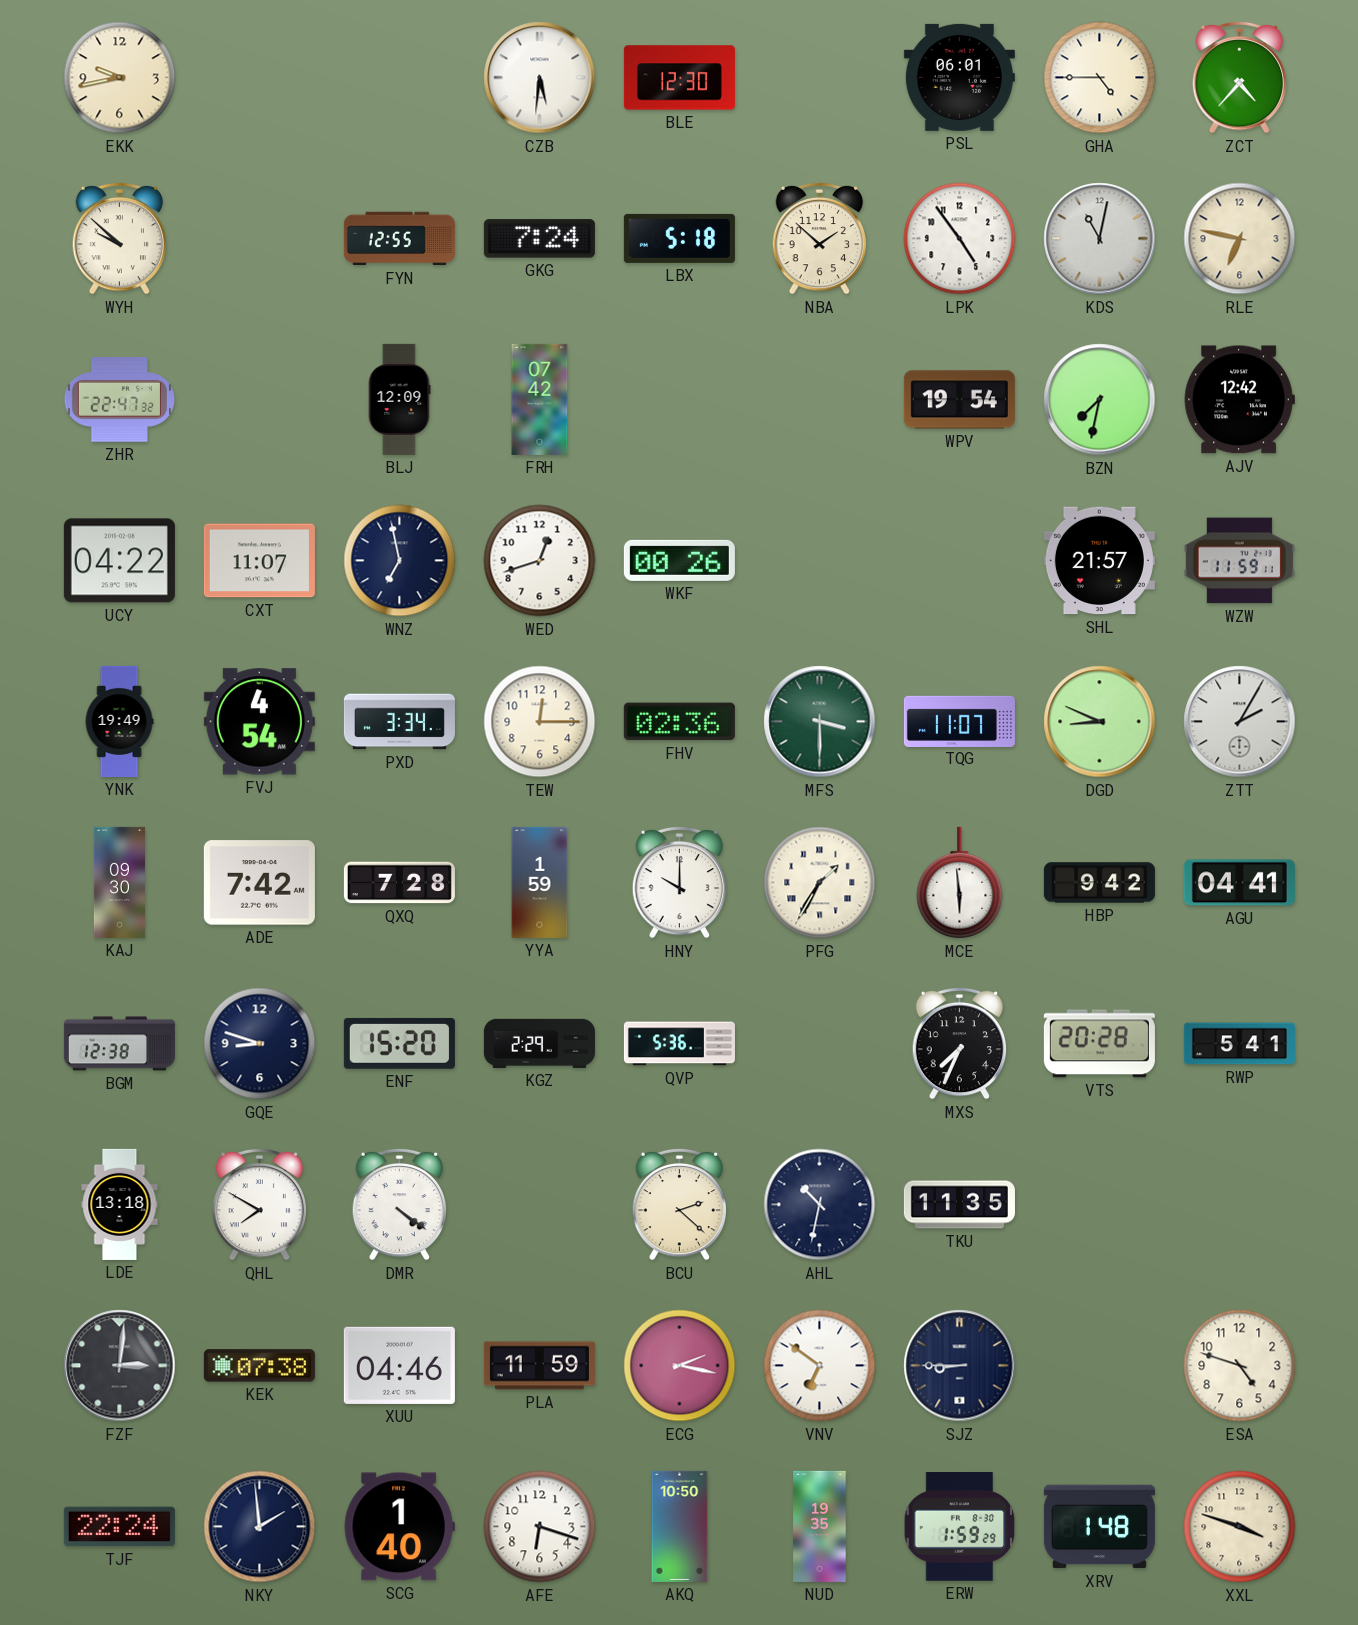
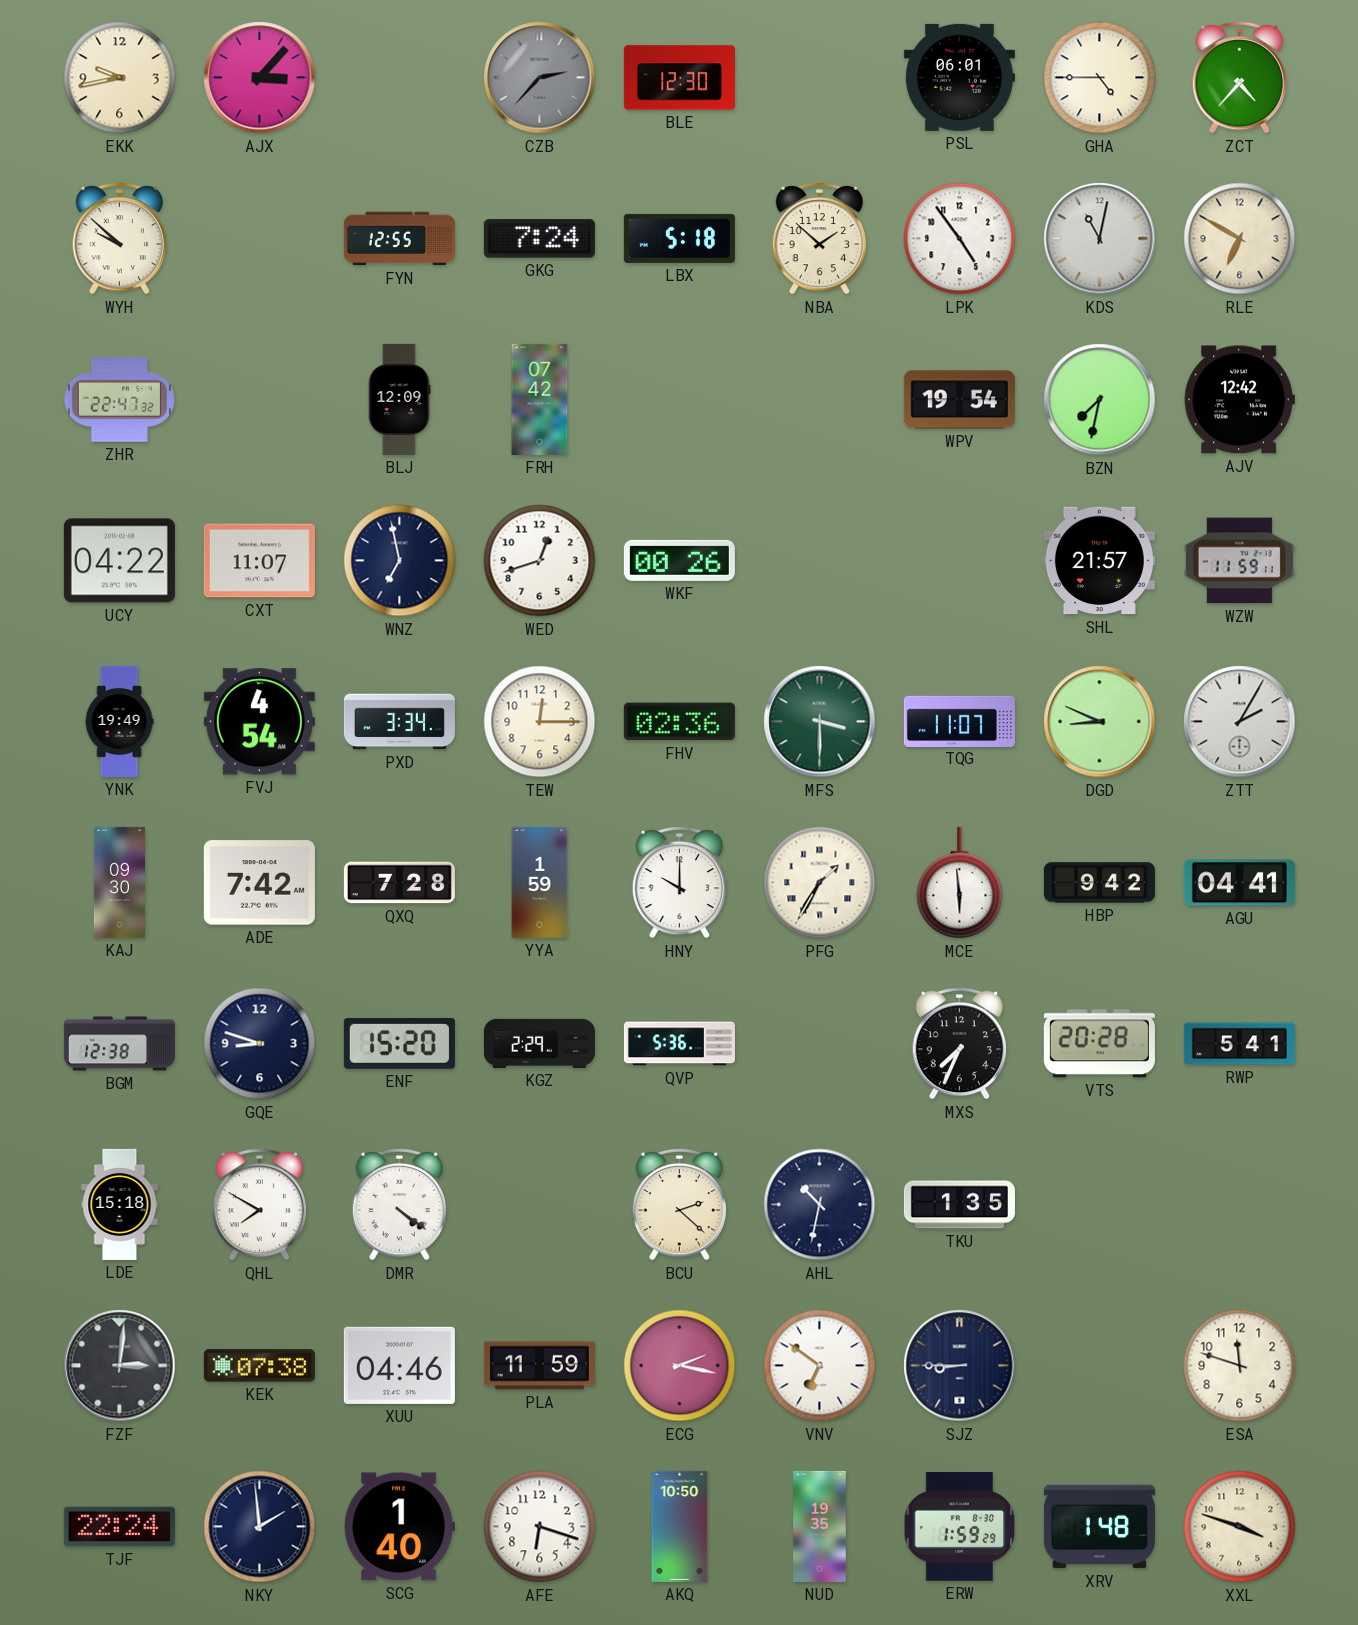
AJX: none -> 3:07 (260, 78)
CZB: 5:31 -> 2:37 (540, 78)
CZB dial: white -> grey (540, 78)
RLE: 6:47 -> 6:50 (1240, 239)
LDE: 13:18 -> 15:18 (120, 1204)
TKU: 11:35 -> 1:35 (959, 1205)
ESA: 4:48 -> 11:48 (1240, 1366)
